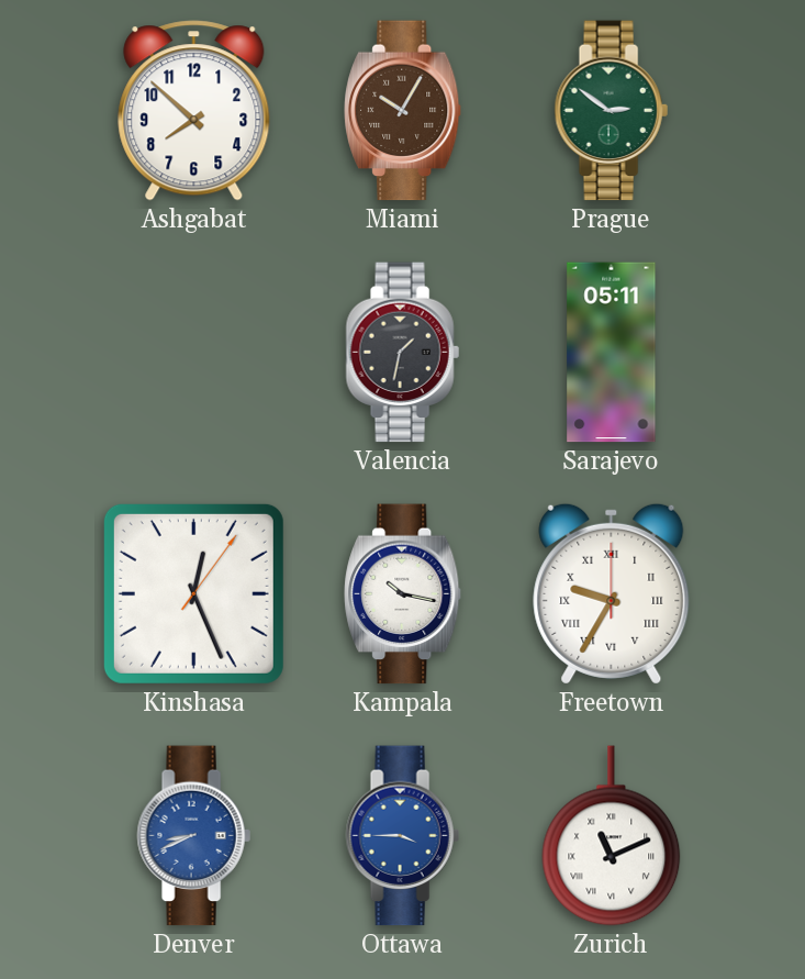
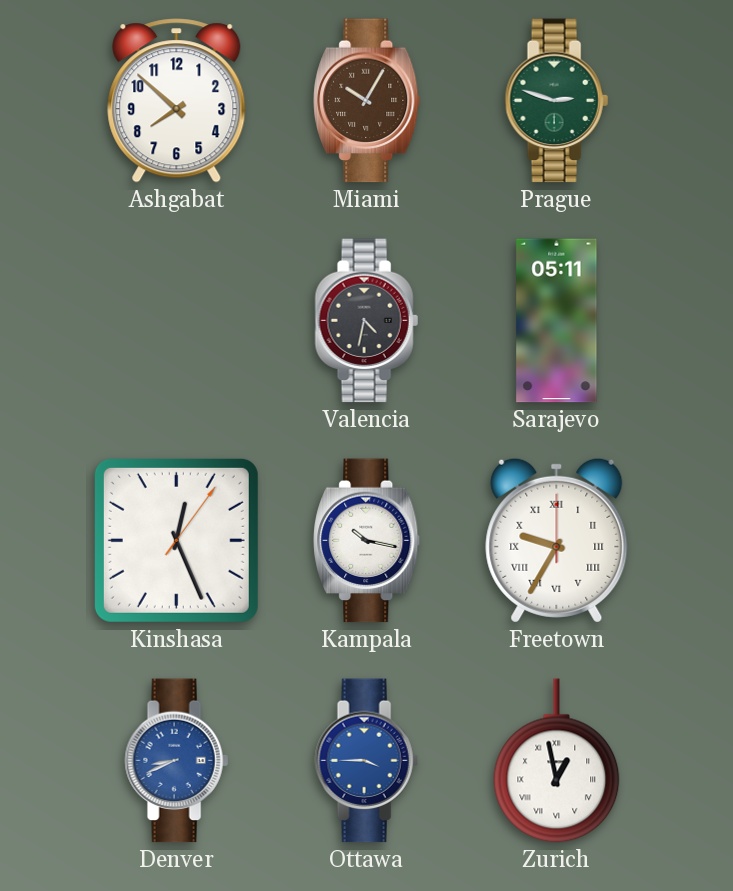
Prague: 2:51 -> 2:48 (556, 101)
Valencia: 1:32 -> 4:32 (366, 321)
Zurich: 11:11 -> 12:58 (557, 761)
